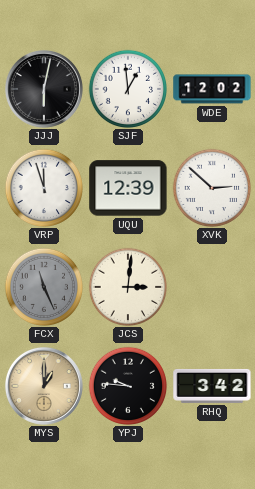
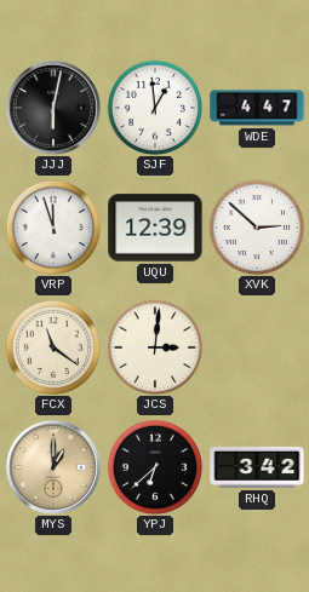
WDE: 12:02 -> 4:47 (257, 108)
FCX: 11:26 -> 11:21 (53, 347)
FCX dial: grey -> cream (53, 347)
YPJ: 9:46 -> 6:38 (155, 467)
